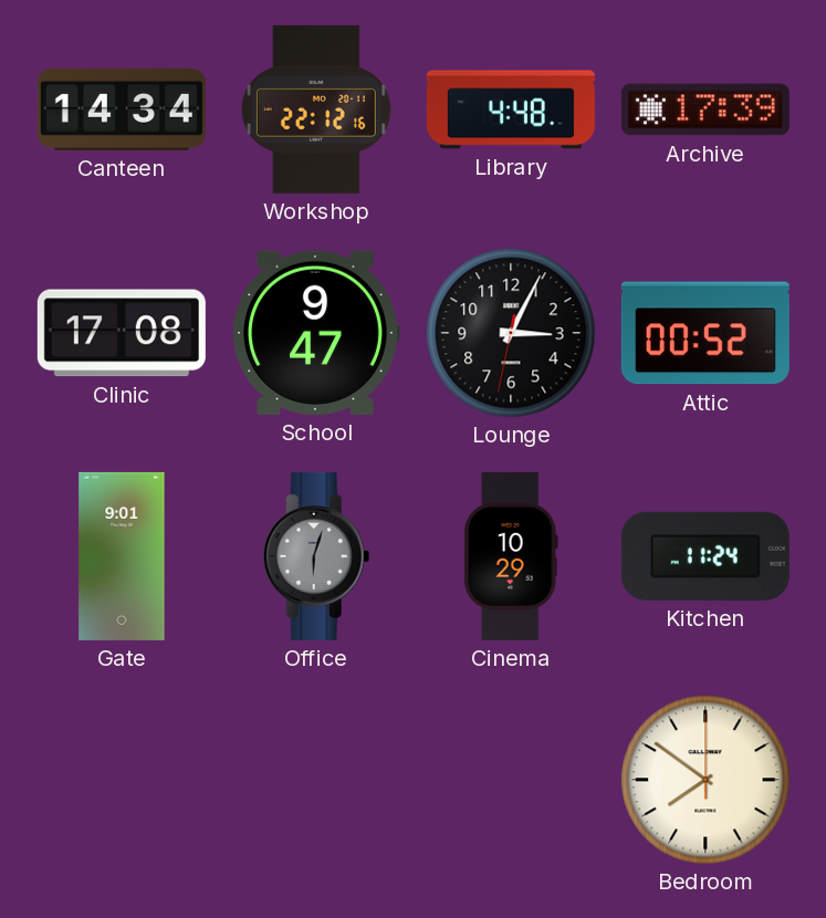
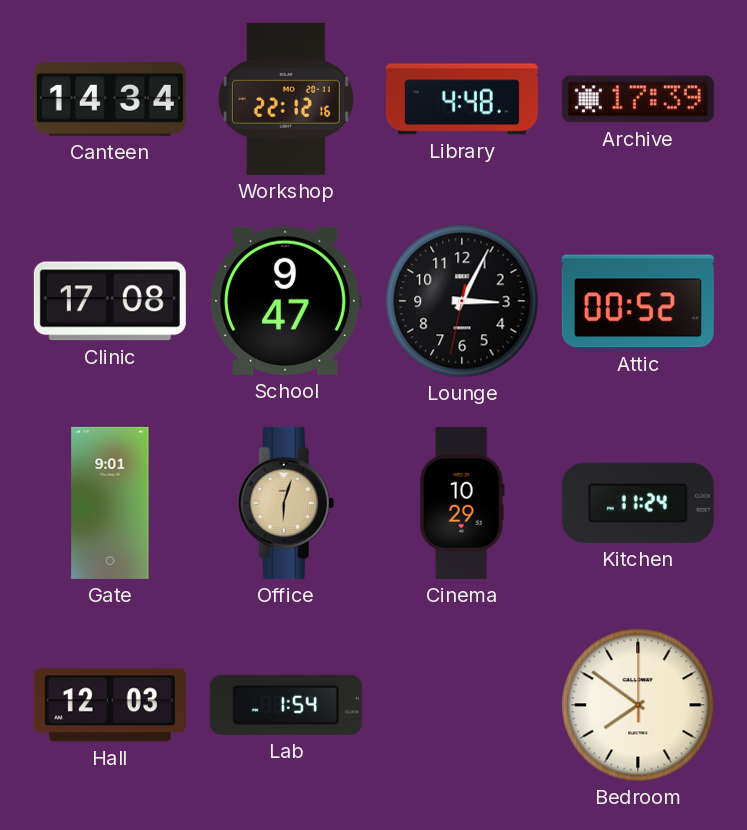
Office dial: grey -> champagne (286, 503)
Hall: none -> 12:03 (110, 705)
Lab: none -> 1:54 (286, 705)
